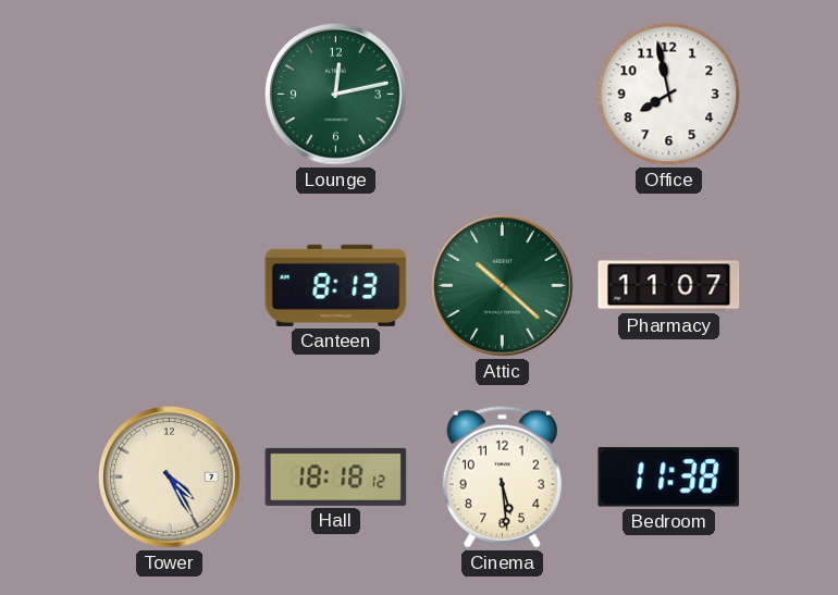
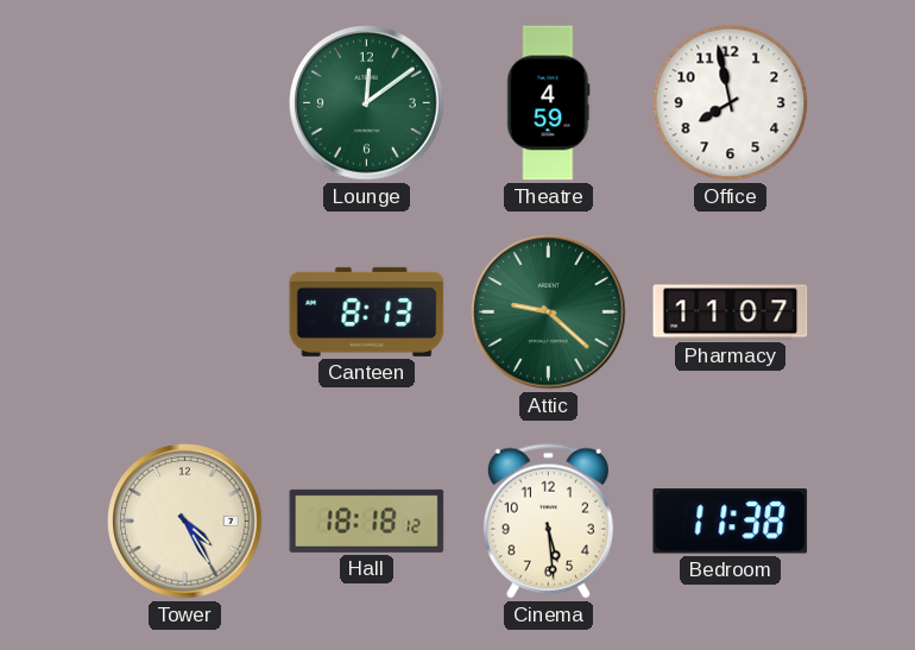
Lounge: 12:13 -> 12:09 (367, 103)
Theatre: none -> 4:59 (549, 103)
Attic: 10:22 -> 9:22 (549, 313)
